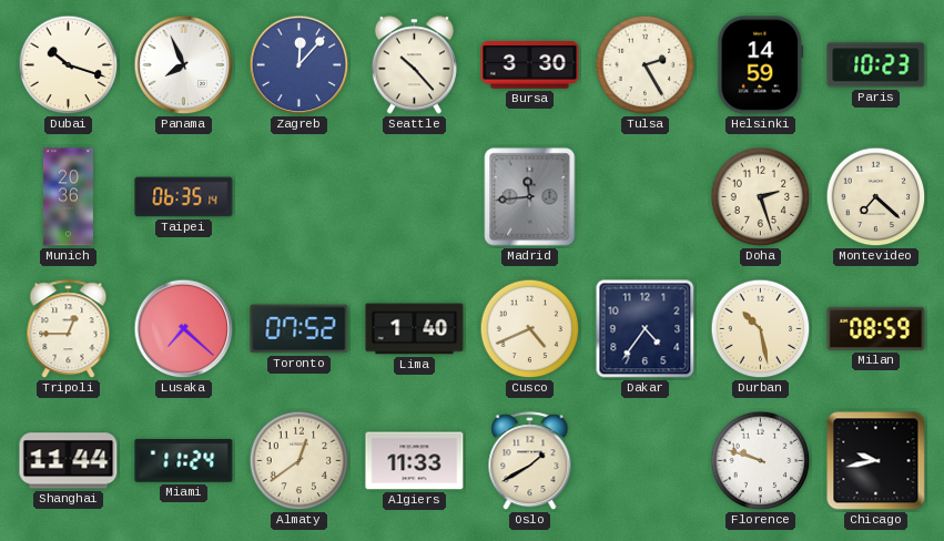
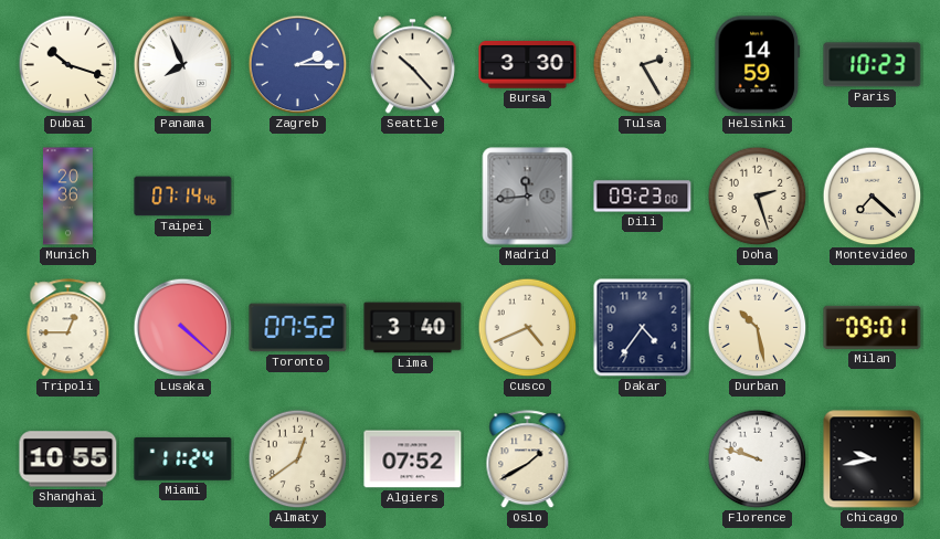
Zagreb: 12:07 -> 2:15 (298, 65)
Taipei: 06:35 -> 07:14 (183, 197)
Dili: none -> 09:23 (643, 197)
Lusaka: 7:22 -> 4:22 (183, 328)
Lima: 1:40 -> 3:40 (413, 328)
Milan: 08:59 -> 09:01 (873, 327)
Shanghai: 11:44 -> 10:55 (68, 459)
Algiers: 11:33 -> 07:52 (413, 459)
